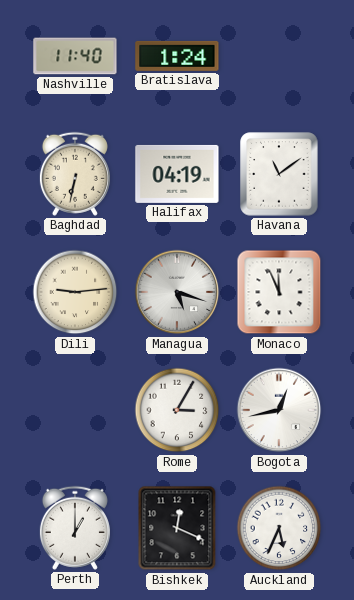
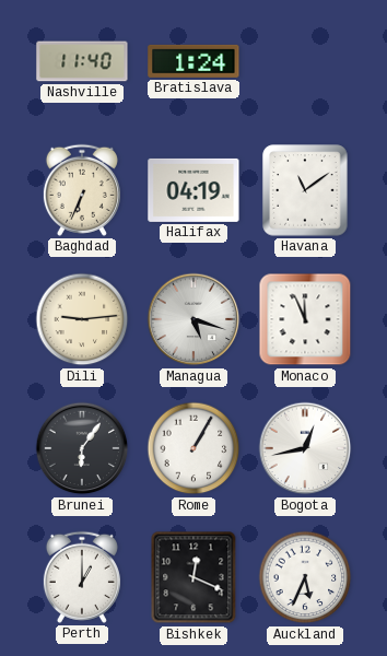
Baghdad: 6:32 -> 6:34 (82, 190)
Brunei: none -> 6:06 (82, 448)
Rome: 3:05 -> 1:05 (193, 448)
